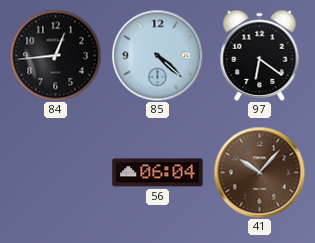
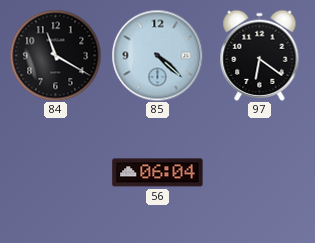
84: 12:44 -> 11:20 (55, 55)
41: 10:07 -> none (259, 172)
